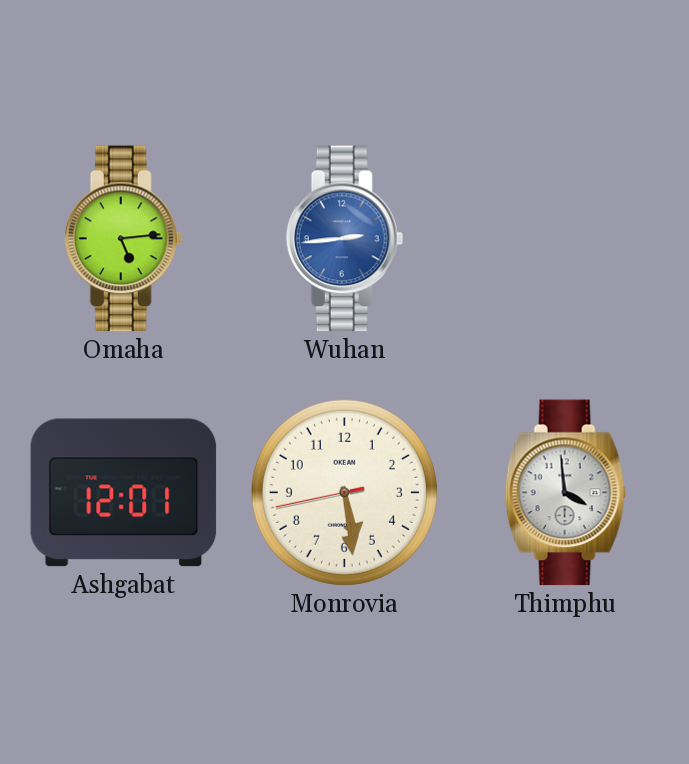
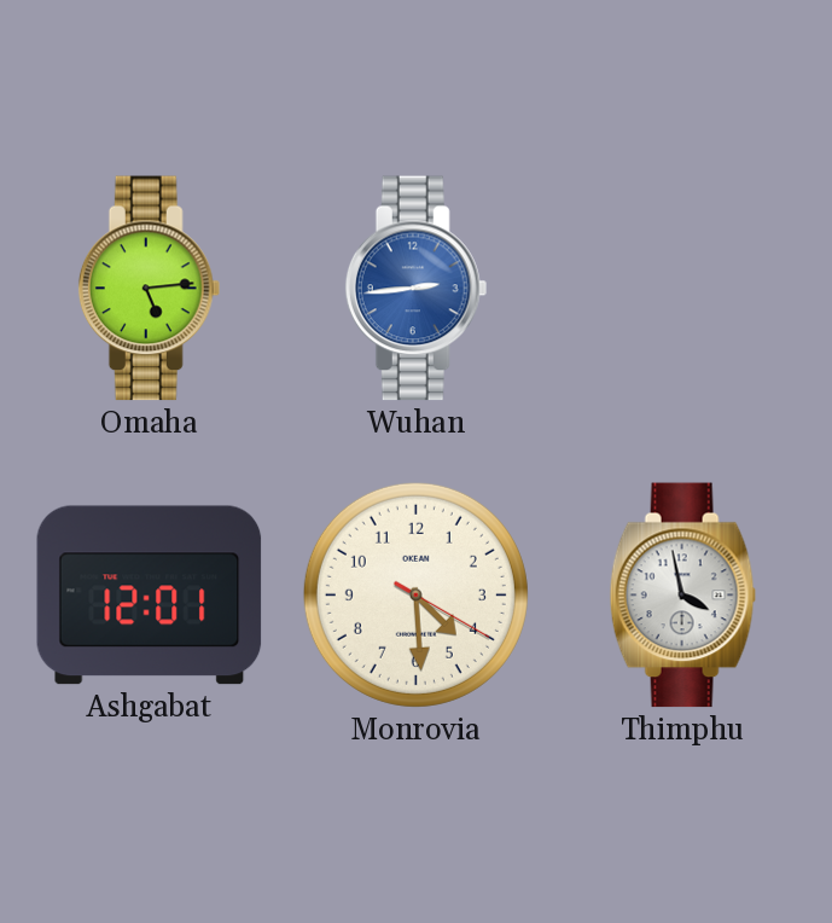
Monrovia: 5:28 -> 4:29 (415, 594)
Thimphu: 3:59 -> 3:58 (683, 596)
